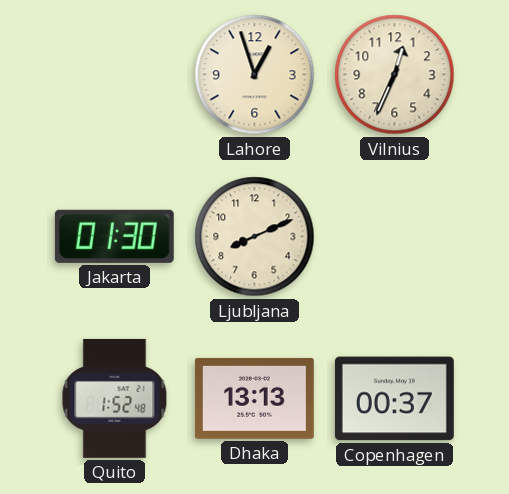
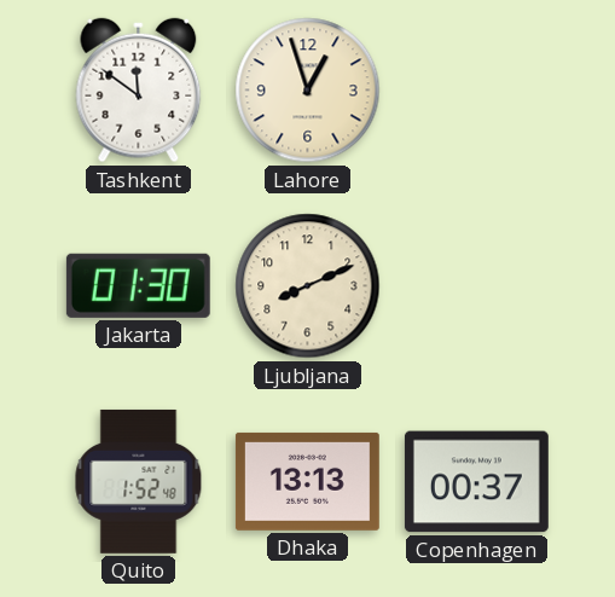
Tashkent: none -> 11:51 (139, 91)
Vilnius: 12:34 -> none (395, 75)
